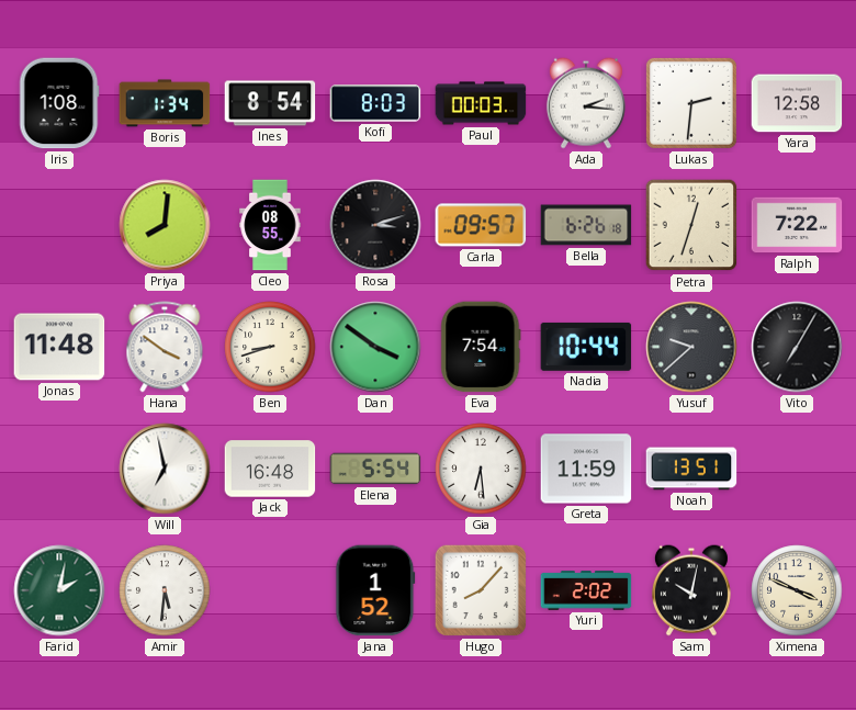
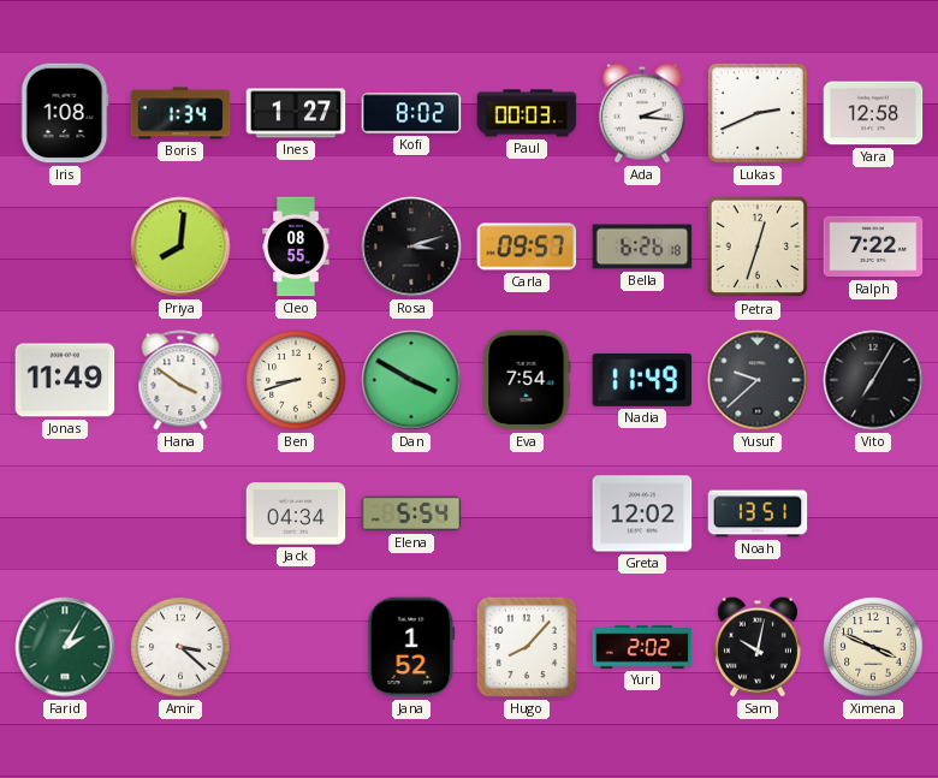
Ines: 8:54 -> 1:27 (296, 113)
Kofi: 8:03 -> 8:02 (411, 113)
Lukas: 2:31 -> 2:41 (758, 113)
Jonas: 11:48 -> 11:49 (65, 380)
Dan: 3:51 -> 3:50 (411, 380)
Nadia: 10:44 -> 11:49 (642, 380)
Will: 6:58 -> none (165, 469)
Jack: 16:48 -> 04:34 (296, 513)
Gia: 6:29 -> none (481, 469)
Greta: 11:59 -> 12:02 (642, 513)
Farid: 2:02 -> 2:05 (65, 647)
Amir: 5:31 -> 3:22 (180, 647)
